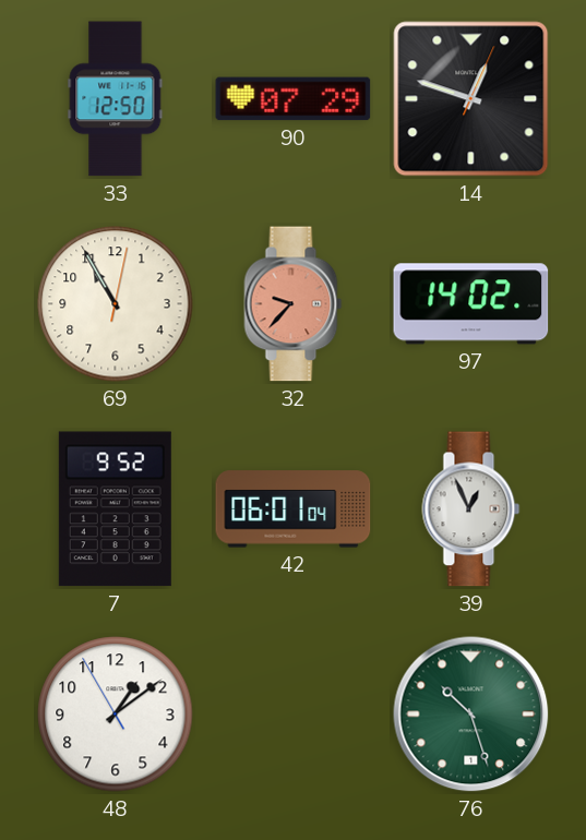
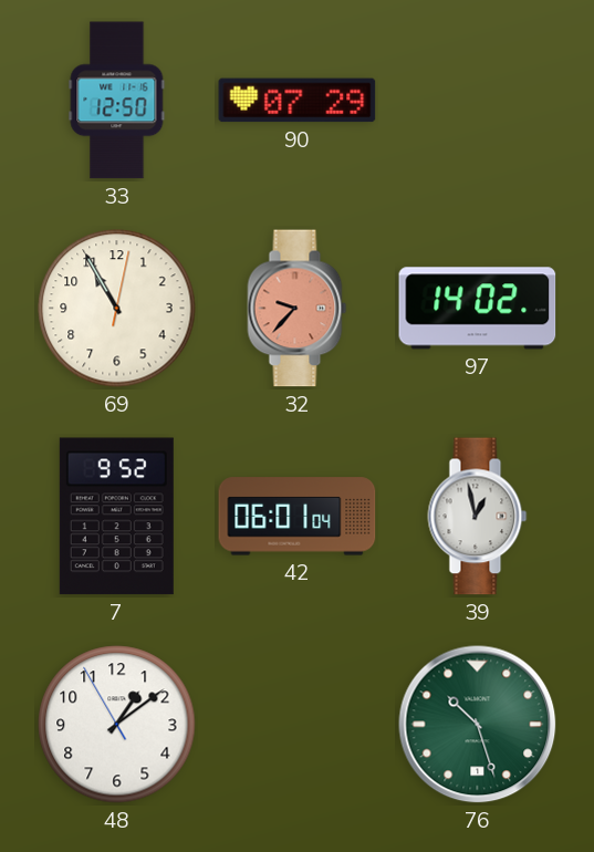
14: 12:48 -> none (471, 99)
39: 12:56 -> 12:58 (478, 517)
